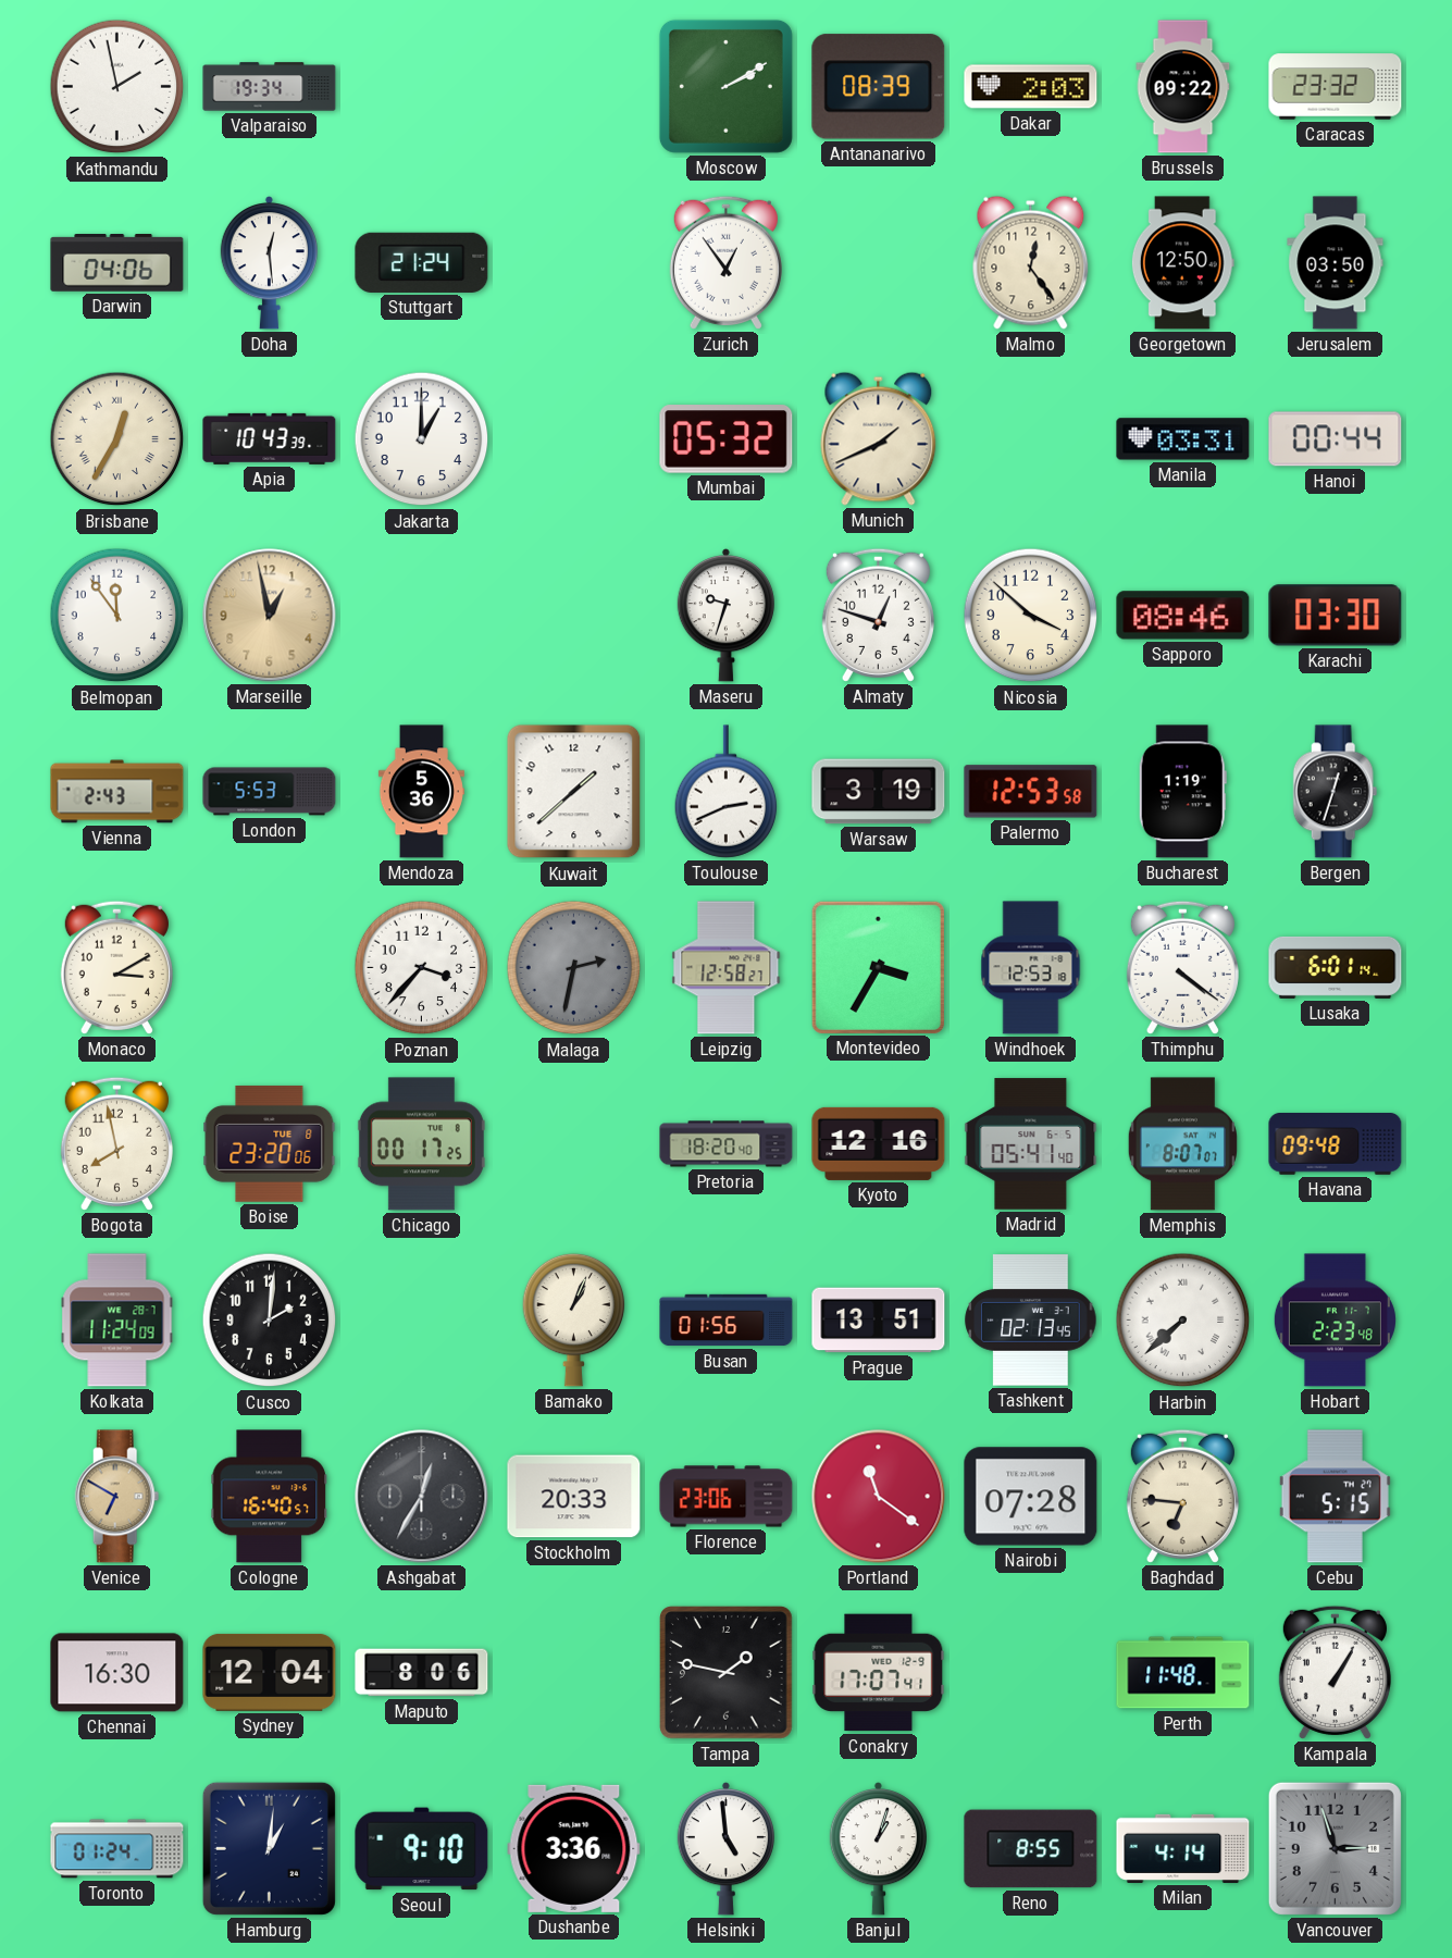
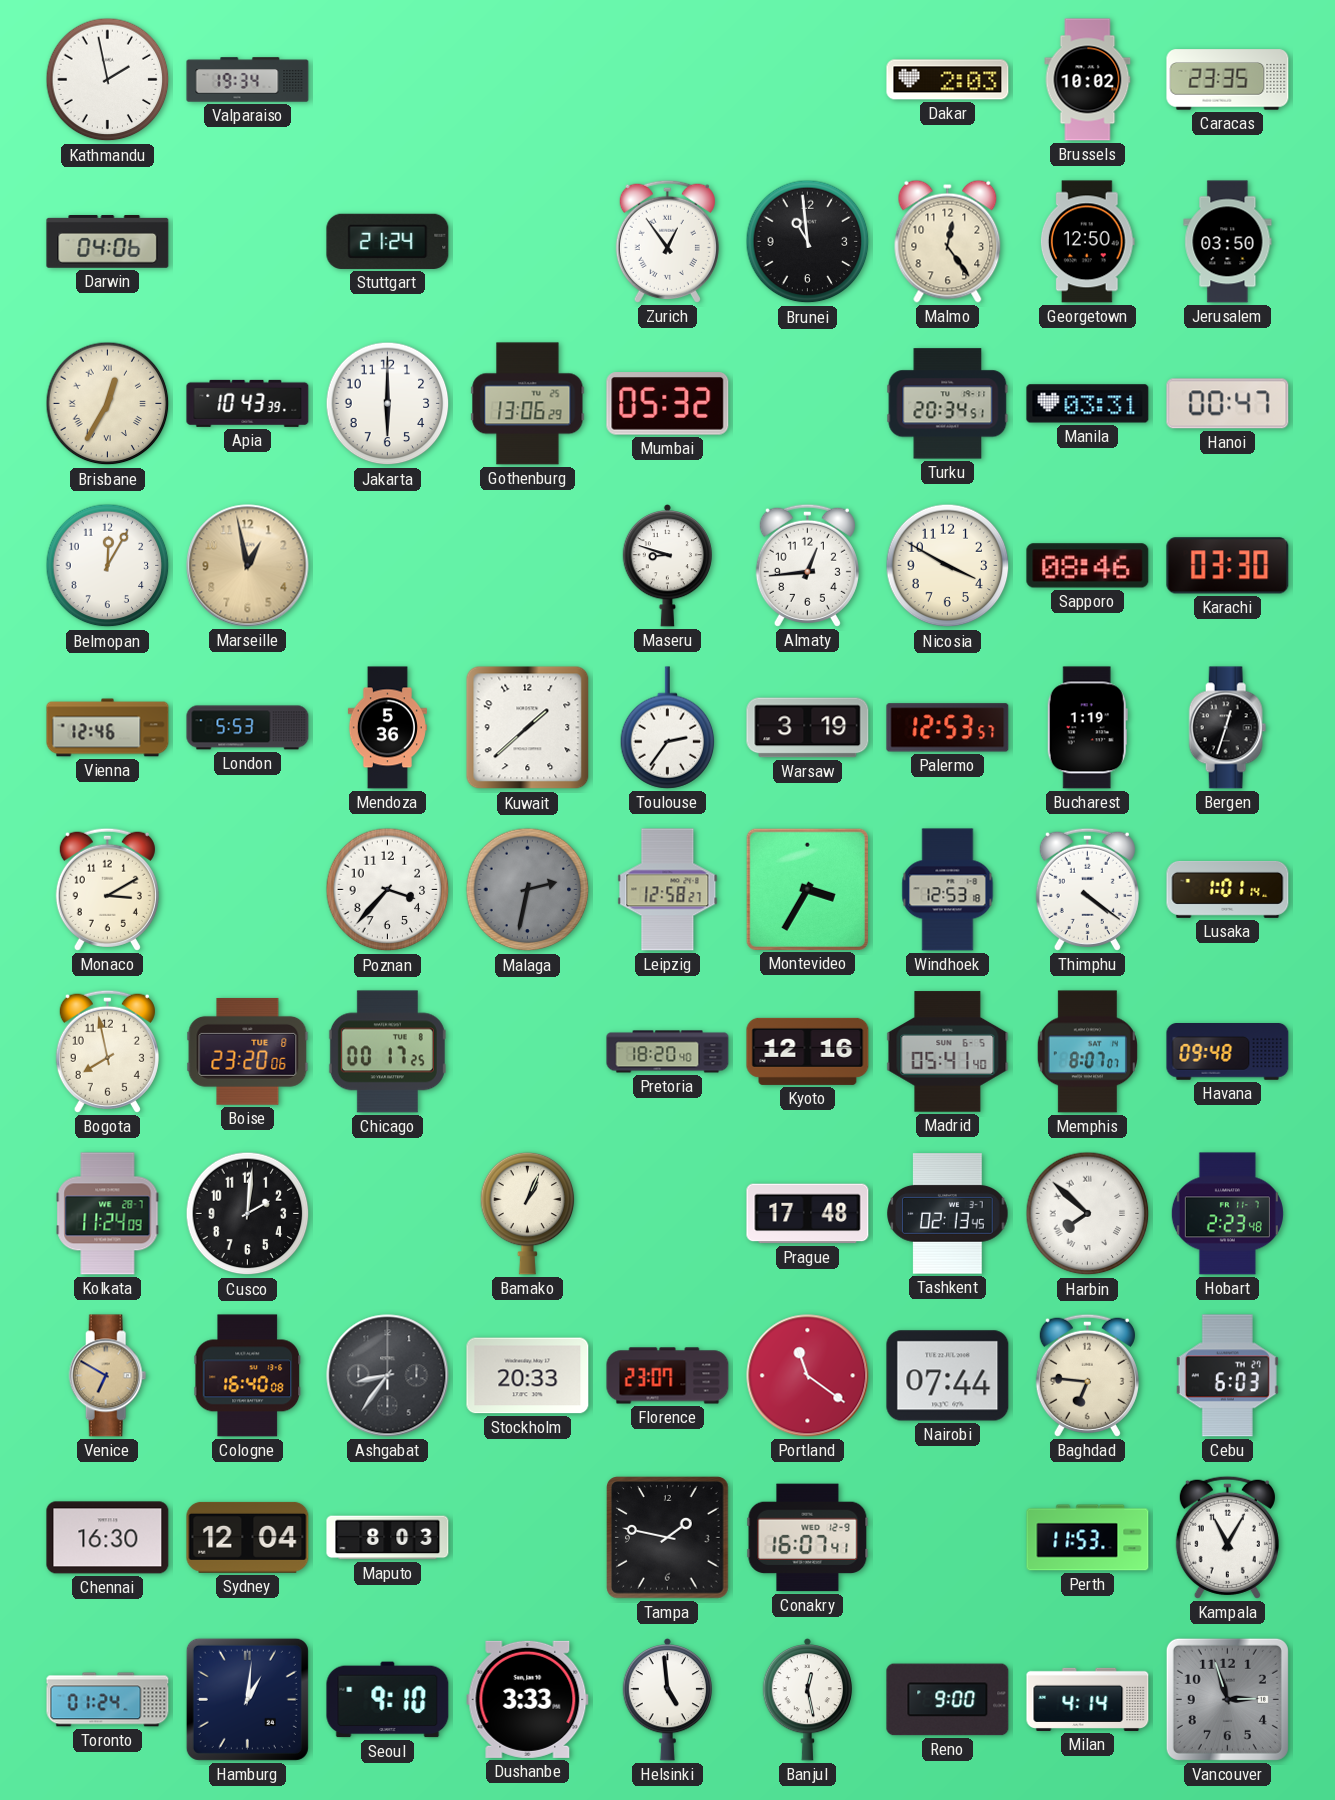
Moscow: 2:10 -> none (725, 86)
Antananarivo: 08:39 -> none (879, 87)
Brussels: 09:22 -> 10:02 (1088, 80)
Caracas: 23:32 -> 23:35 (1228, 80)
Doha: 12:29 -> none (269, 263)
Brunei: none -> 10:59 (808, 242)
Jakarta: 1:00 -> 6:00 (388, 404)
Gothenburg: none -> 13:06 (528, 404)
Munich: 1:41 -> none (879, 438)
Turku: none -> 20:34 (948, 404)
Hanoi: 00:44 -> 00:47 (1228, 404)
Belmopan: 11:54 -> 12:05 (108, 566)
Maseru: 9:33 -> 8:48 (667, 566)
Almaty: 12:48 -> 12:44 (807, 565)
Nicosia: 3:52 -> 3:50 (948, 566)
Vienna: 2:43 -> 12:46 (108, 728)
Toulouse: 2:41 -> 2:36 (668, 728)
Palermo: 12:53:58 -> 12:53:57 (948, 728)
Lusaka: 6:01 -> 1:01 (1228, 889)
Busan: 01:56 -> none (727, 1321)
Prague: 13:51 -> 17:48 (808, 1214)
Harbin: 7:38 -> 7:52 (1088, 1214)
Cologne: 16:40:57 -> 16:40:08 (248, 1376)
Ashgabat: 12:35 -> 8:36 (388, 1376)
Florence: 23:06 -> 23:07 (668, 1376)
Nairobi: 07:28 -> 07:44 (948, 1376)
Cebu: 5:15 -> 6:03 (1227, 1376)
Maputo: 8:06 -> 8:03 (388, 1538)
Conakry: 17:07 -> 16:07 (808, 1538)
Perth: 11:48 -> 11:53 (1088, 1538)
Kampala: 1:05 -> 11:05 (1227, 1537)
Dushanbe: 3:36 -> 3:33 (528, 1699)
Banjul: 1:03 -> 12:28 (807, 1700)
Reno: 8:55 -> 9:00 (948, 1700)
